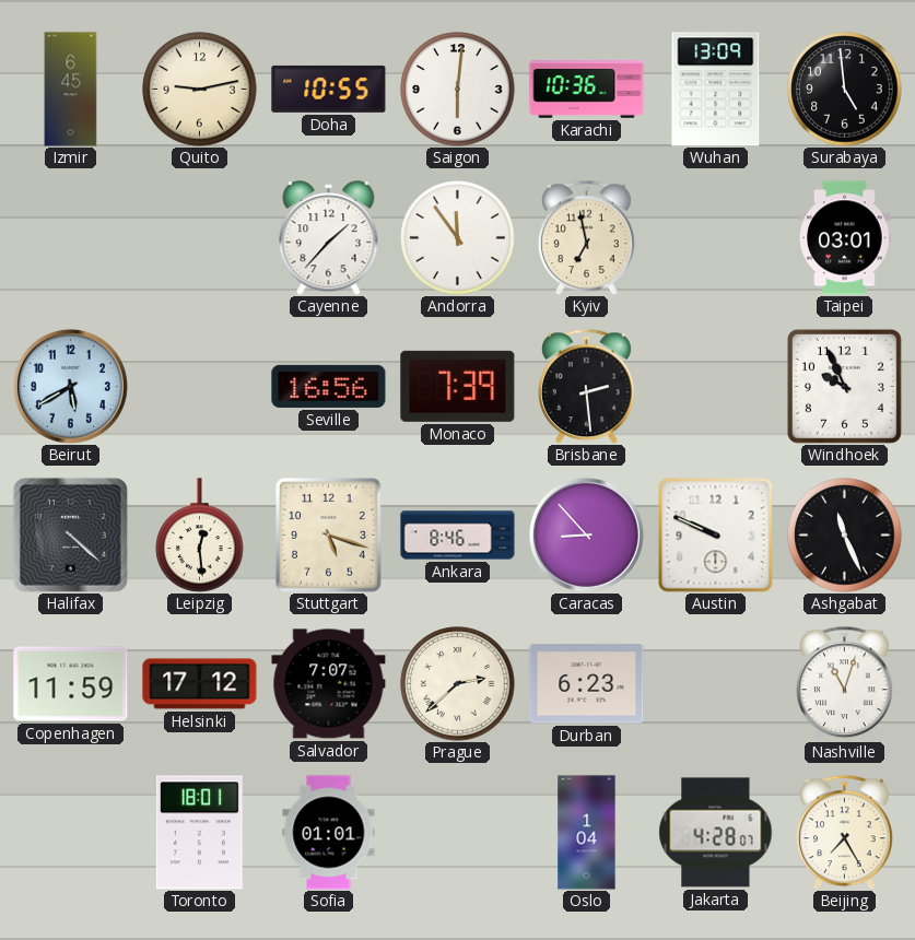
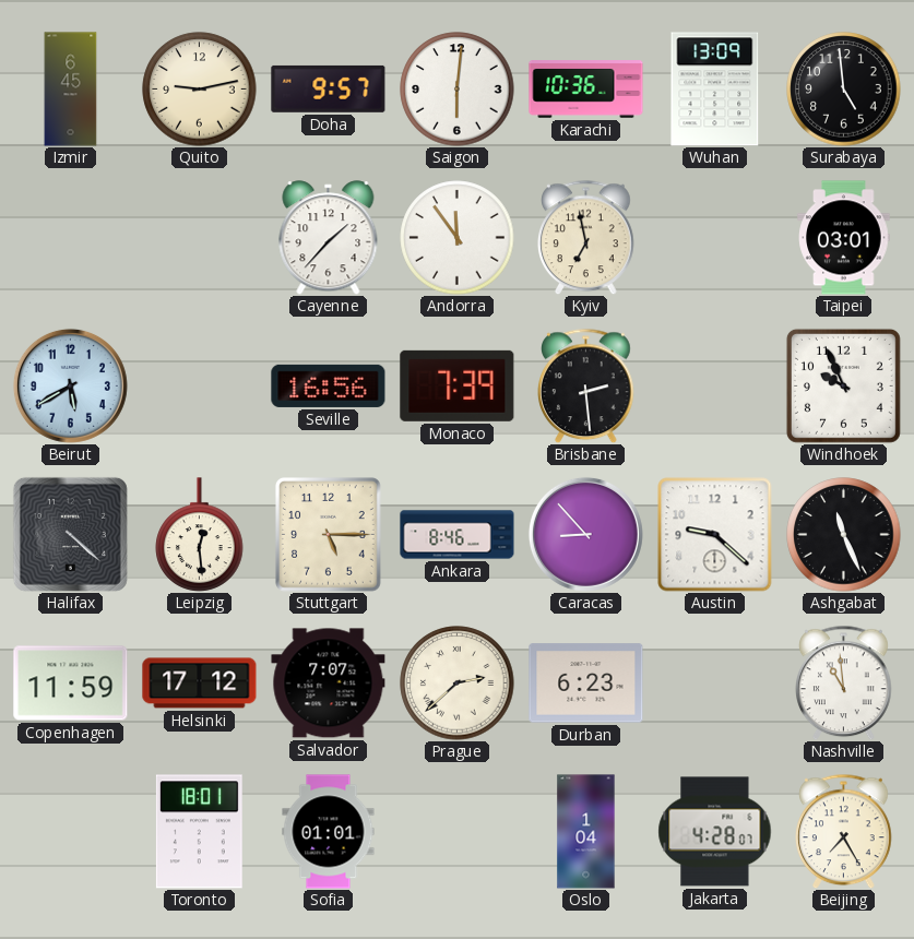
Doha: 10:55 -> 9:57 (329, 88)
Stuttgart: 5:18 -> 5:15 (328, 535)
Austin: 9:49 -> 9:22 (715, 535)
Nashville: 11:03 -> 10:59 (844, 682)
